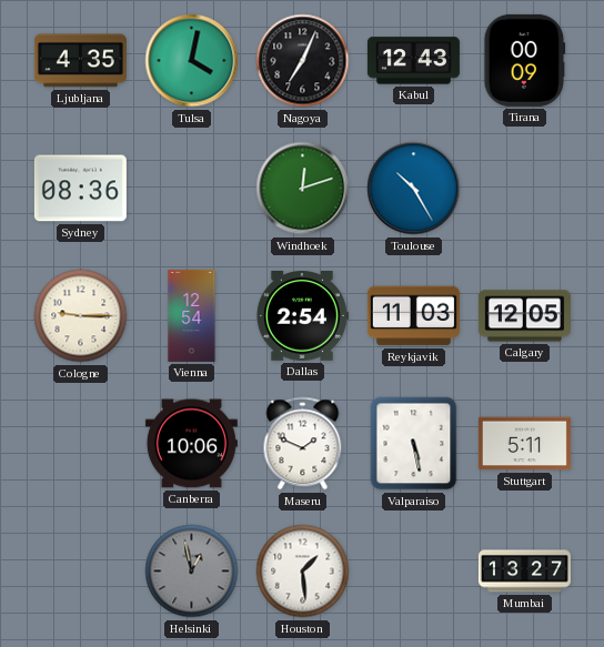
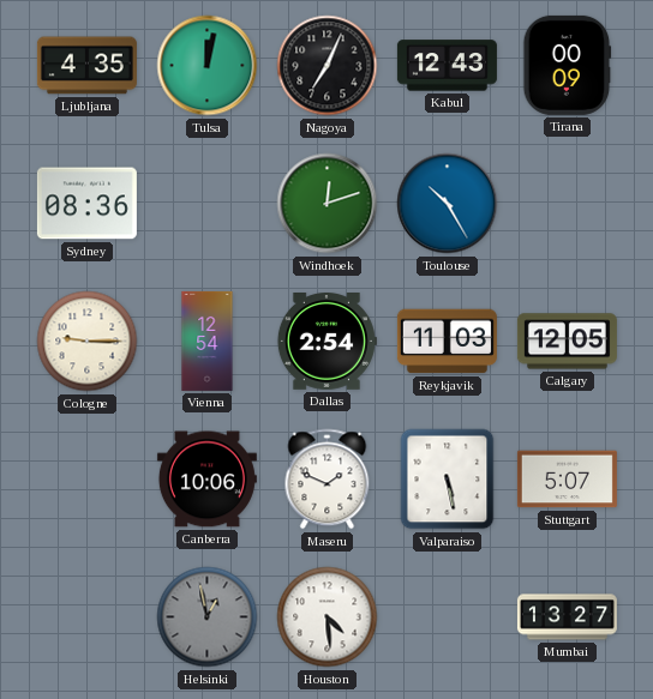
Tulsa: 4:02 -> 12:02 (208, 66)
Stuttgart: 5:11 -> 5:07 (567, 480)
Houston: 1:29 -> 4:29 (328, 617)
